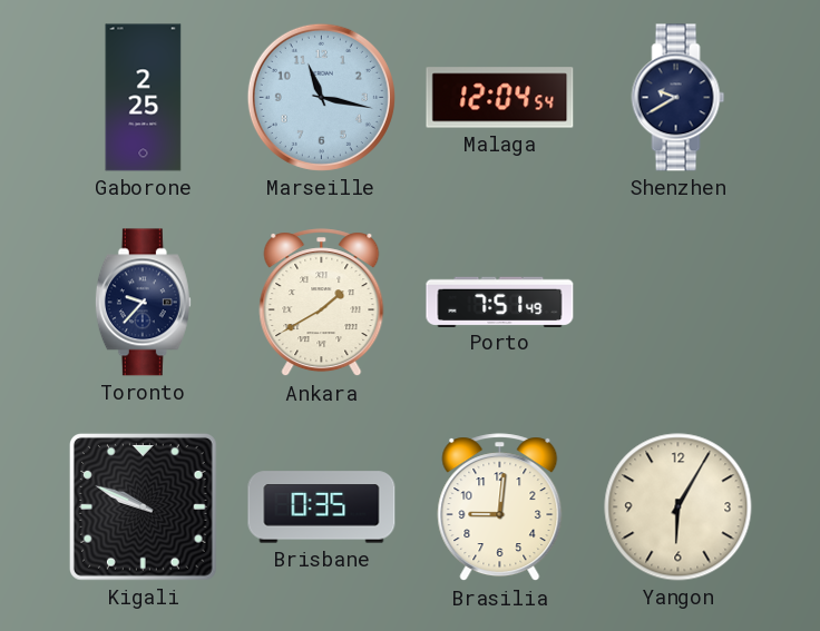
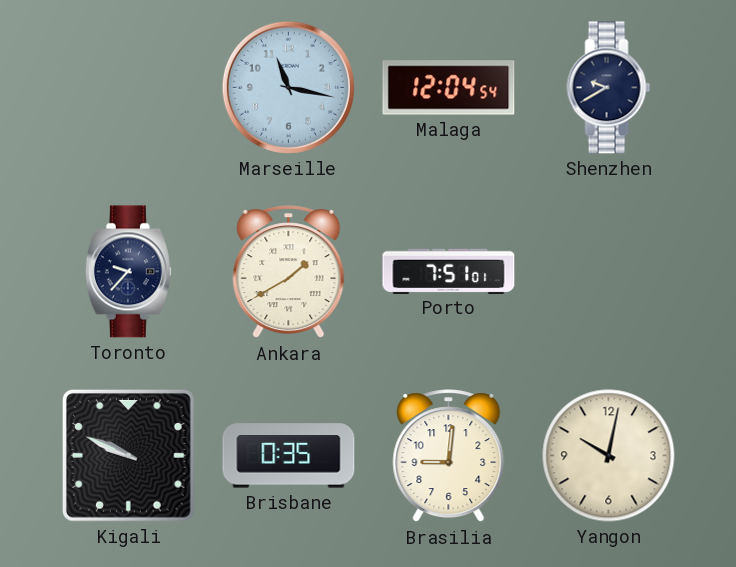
Gaborone: 2:25 -> none (144, 98)
Porto: 7:51:49 -> 7:51:01 (449, 271)
Yangon: 6:05 -> 10:02 (609, 456)
